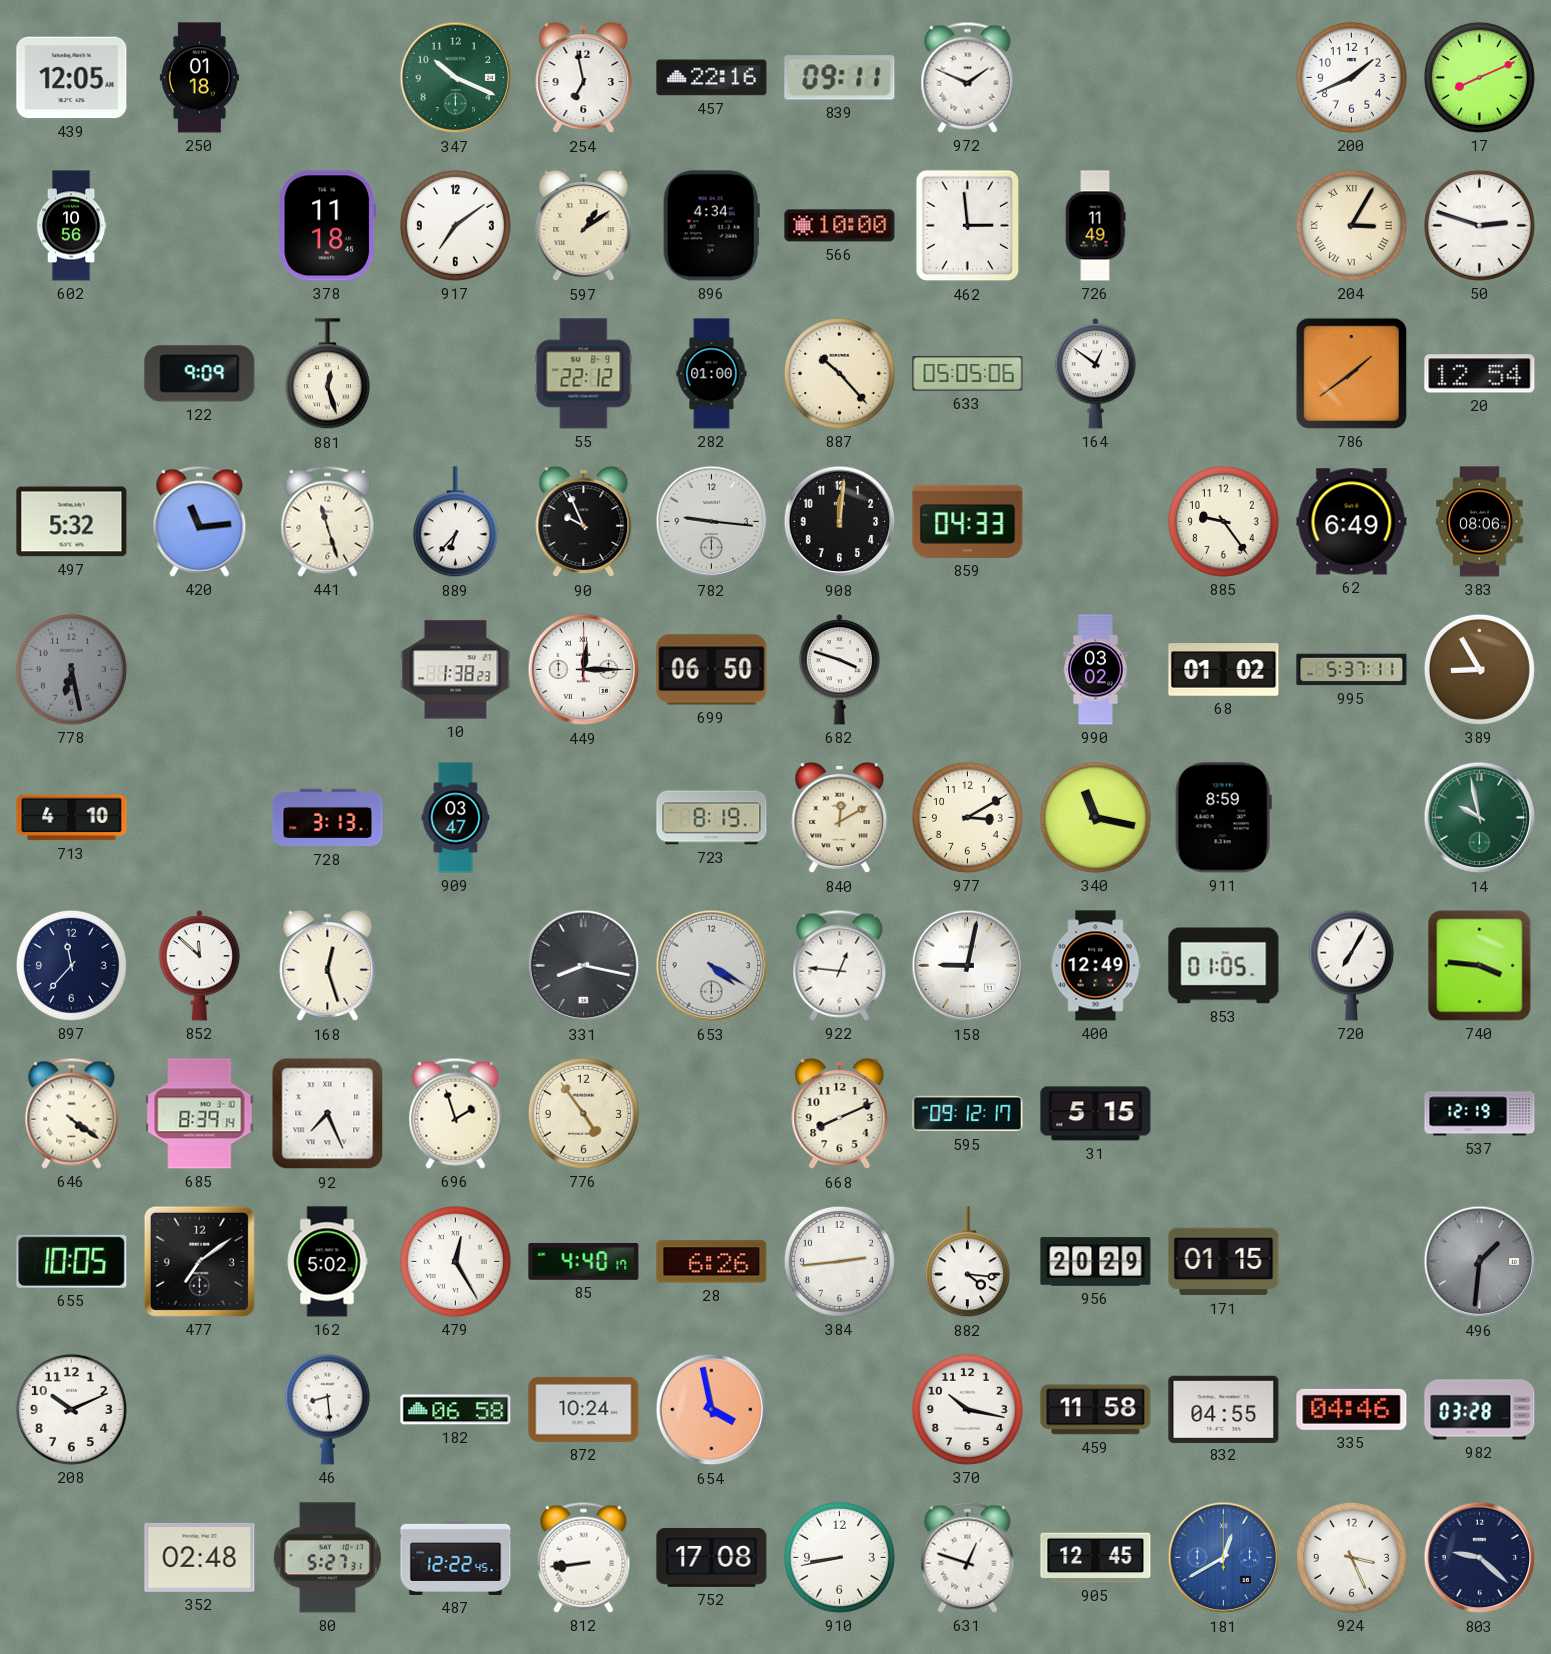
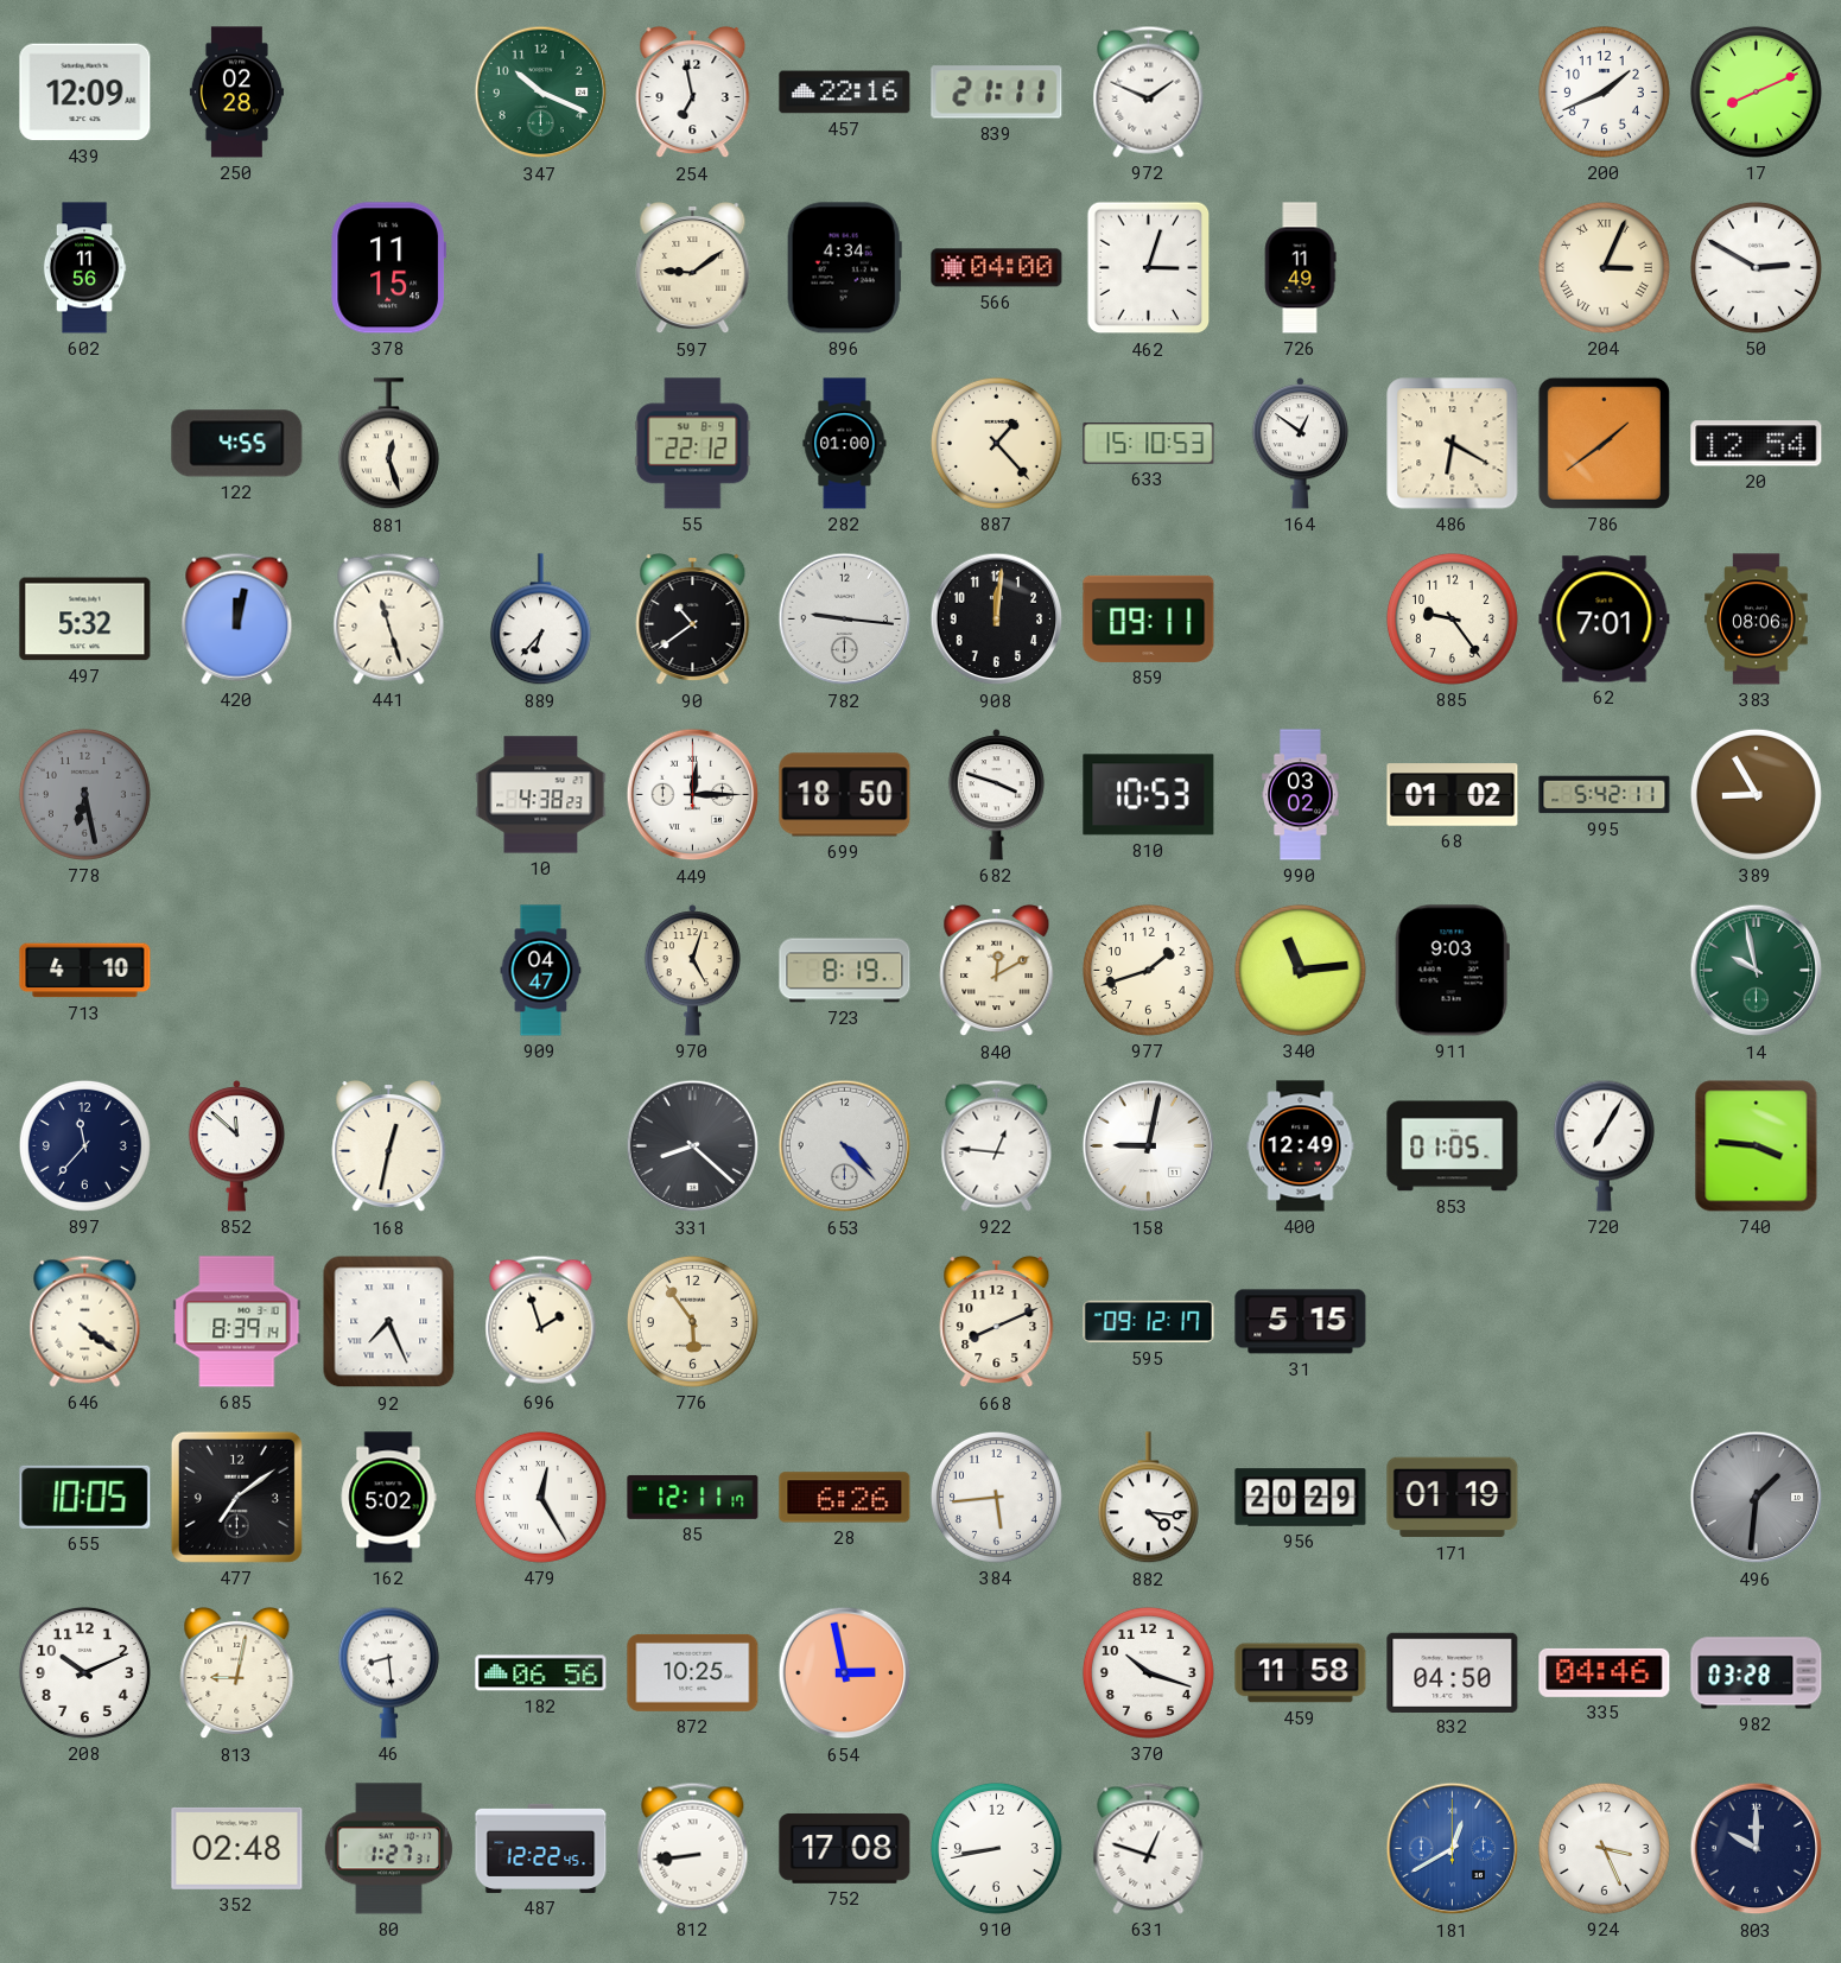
439: 12:05 -> 12:09 (85, 93)
250: 01:18 -> 02:28 (236, 93)
839: 09:11 -> 21:11 (997, 93)
602: 10:56 -> 11:56 (84, 268)
378: 11:18 -> 11:15 (388, 268)
917: 7:09 -> none (455, 225)
597: 1:09 -> 9:09 (693, 268)
566: 10:00 -> 04:00 (997, 268)
462: 2:59 -> 3:03 (1149, 268)
204: 3:05 -> 3:04 (1604, 267)
50: 2:48 -> 2:50 (1756, 267)
122: 9:09 -> 4:55 (237, 444)
887: 10:23 -> 1:23 (996, 443)
633: 05:05 -> 15:10 (1149, 444)
486: none -> 6:20 (1453, 444)
420: 11:14 -> 12:02 (237, 618)
90: 9:56 -> 10:39 (693, 620)
859: 04:33 -> 09:11 (1149, 618)
62: 6:49 -> 7:01 (1605, 620)
10: 1:38 -> 4:38 (541, 795)
699: 06:50 -> 18:50 (845, 795)
810: none -> 10:53 (1149, 795)
995: 5:37 -> 5:42 (1605, 795)
728: 3:13 -> none (328, 818)
909: 03:47 -> 04:47 (541, 971)
970: none -> 5:03 (693, 971)
977: 3:10 -> 1:42 (1148, 970)
340: 11:17 -> 11:14 (1300, 970)
911: 8:59 -> 9:03 (1452, 971)
168: 12:27 -> 12:32 (389, 1146)
331: 8:17 -> 8:22 (693, 1146)
653: 4:20 -> 4:23 (845, 1146)
776: 4:54 -> 5:54 (692, 1321)
537: 12:19 -> none (1480, 1114)
85: 4:40 -> 12:11 (693, 1498)
384: 2:44 -> 5:44 (996, 1497)
171: 01:15 -> 01:19 (1453, 1498)
813: none -> 9:02 (237, 1673)
182: 06:58 -> 06:56 (541, 1673)
872: 10:24 -> 10:25 (693, 1672)
654: 3:58 -> 2:58 (845, 1673)
370: 10:17 -> 10:18 (1148, 1672)
832: 04:55 -> 04:50 (1453, 1672)
80: 5:27 -> 1:27 (388, 1849)
905: 12:45 -> none (1096, 1558)
803: 9:22 -> 10:00 (1757, 1849)
